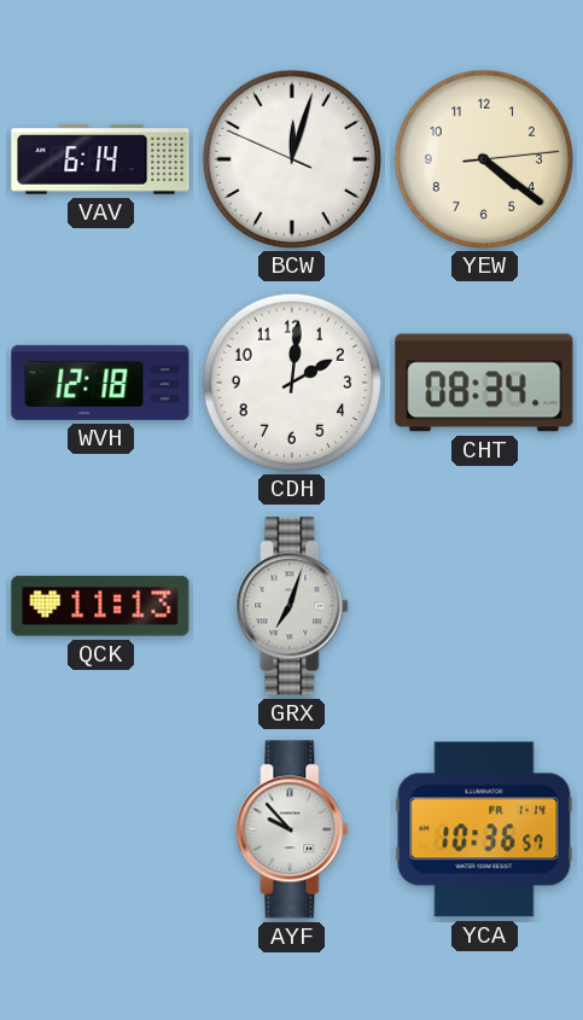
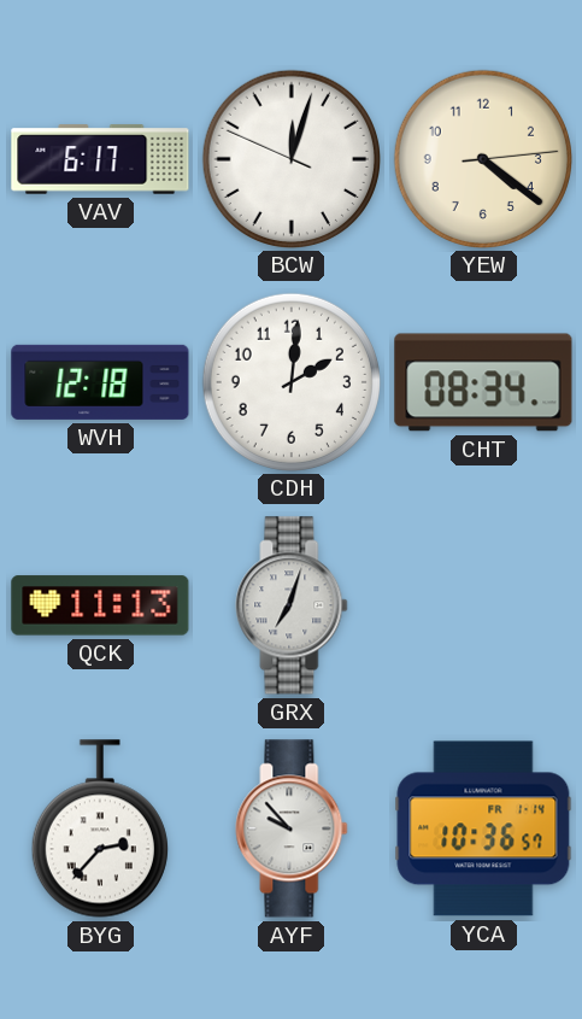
VAV: 6:14 -> 6:17 (100, 159)
BYG: none -> 2:37 (100, 828)
